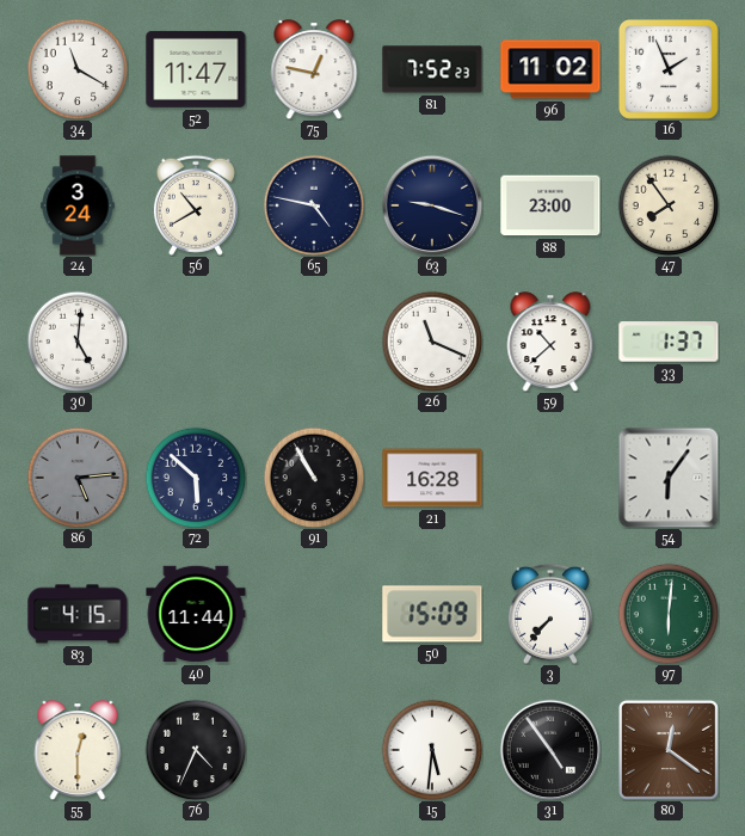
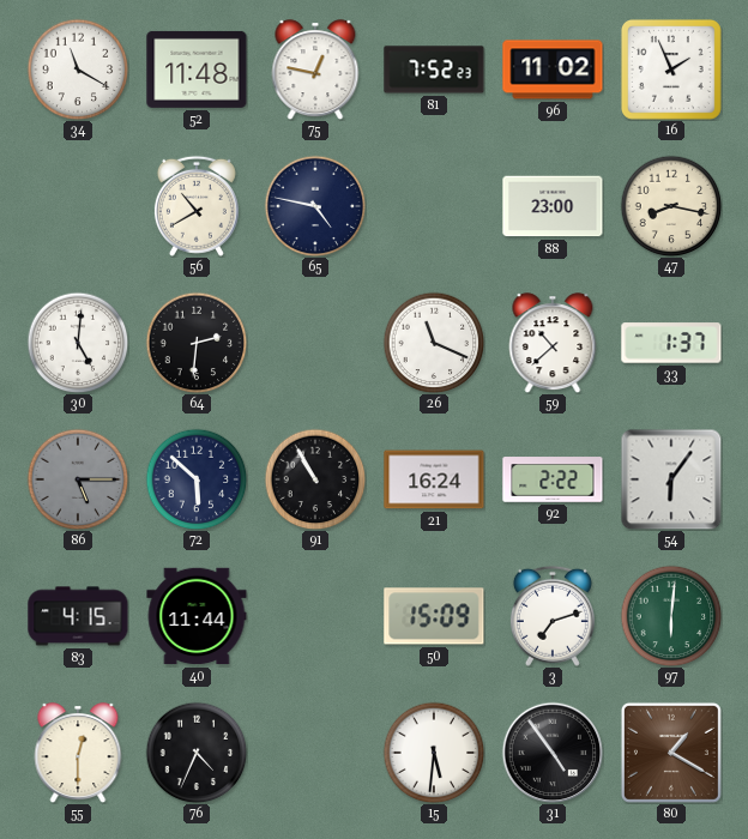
52: 11:47 -> 11:48 (197, 70)
24: 3:24 -> none (78, 205)
63: 9:18 -> none (432, 205)
47: 7:54 -> 8:17 (671, 206)
64: none -> 2:31 (197, 343)
86: 5:14 -> 5:15 (78, 479)
21: 16:28 -> 16:24 (434, 479)
92: none -> 2:22 (553, 479)
3: 7:37 -> 7:12 (553, 616)
80: 12:21 -> 1:20 (671, 753)
